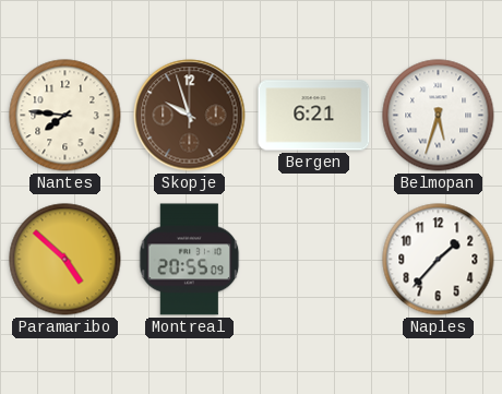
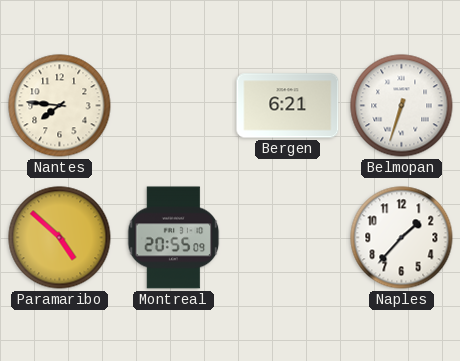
Skopje: 9:57 -> none (190, 116)
Belmopan: 5:33 -> 6:33 (402, 106)
